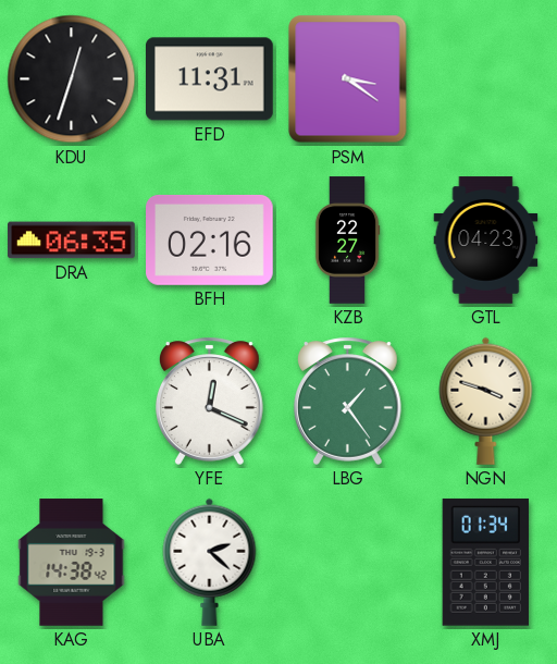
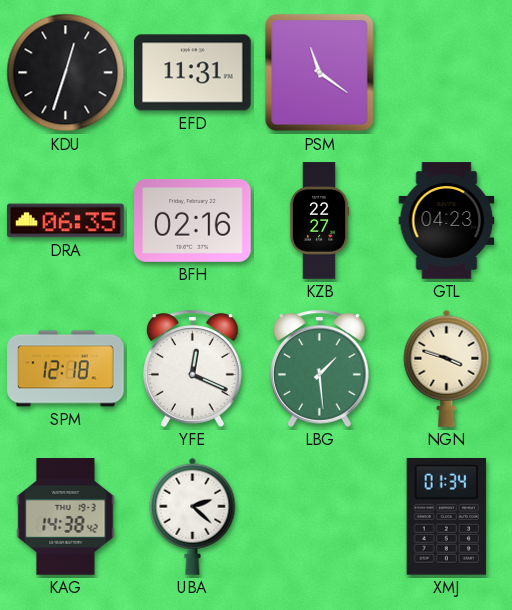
PSM: 3:21 -> 11:21 (320, 73)
SPM: none -> 12:18 (66, 369)
LBG: 1:24 -> 1:29 (319, 368)
